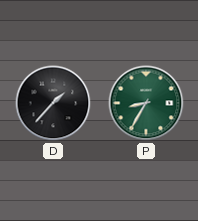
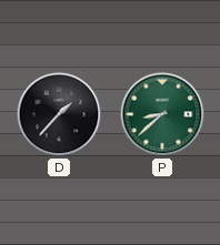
P: 8:35 -> 8:38 (162, 114)
